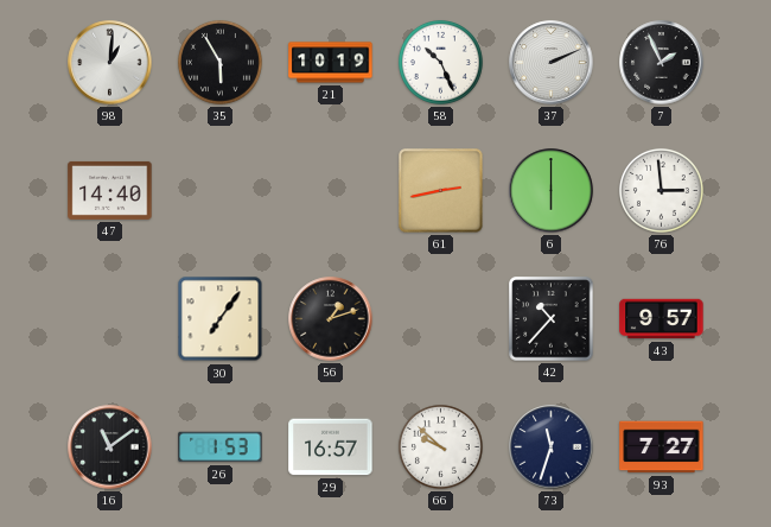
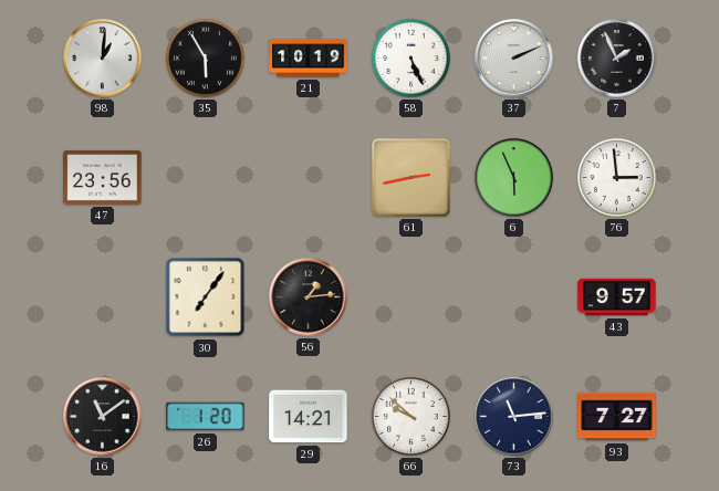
58: 10:26 -> 5:26 (410, 58)
47: 14:40 -> 23:56 (103, 177)
6: 6:00 -> 5:56 (514, 178)
56: 1:12 -> 1:14 (309, 297)
42: 10:37 -> none (552, 319)
26: 1:53 -> 1:20 (206, 417)
29: 16:57 -> 14:21 (309, 417)
73: 11:33 -> 11:14 (514, 417)
